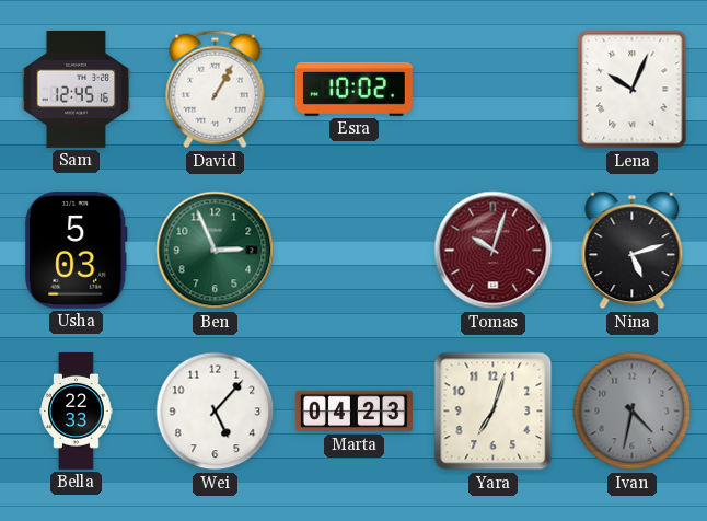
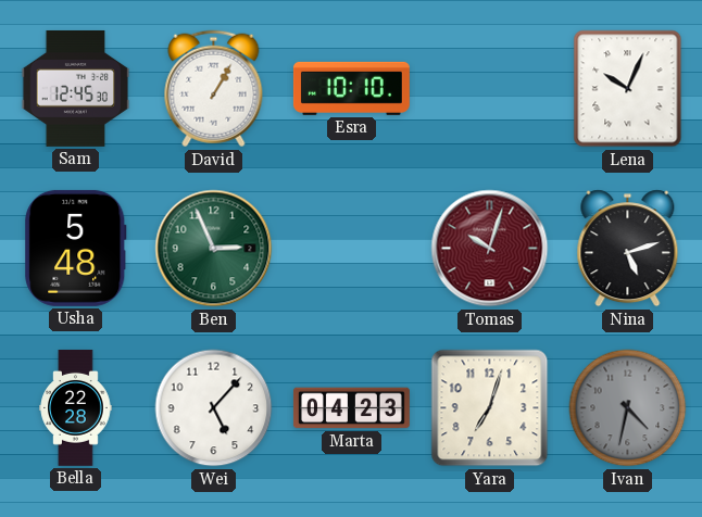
Sam: 12:45:16 -> 12:45:30 (76, 88)
Esra: 10:02 -> 10:10 (351, 88)
Usha: 5:03 -> 5:48 (76, 248)
Bella: 22:33 -> 22:28 (76, 407)
